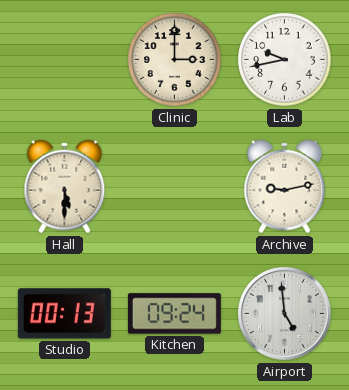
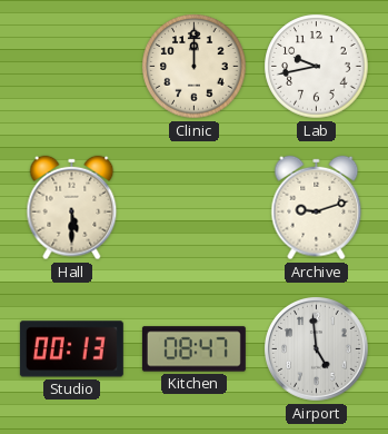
Clinic: 3:00 -> 12:00 (195, 67)
Archive: 9:13 -> 9:12 (317, 208)
Kitchen: 09:24 -> 08:47 (193, 349)
